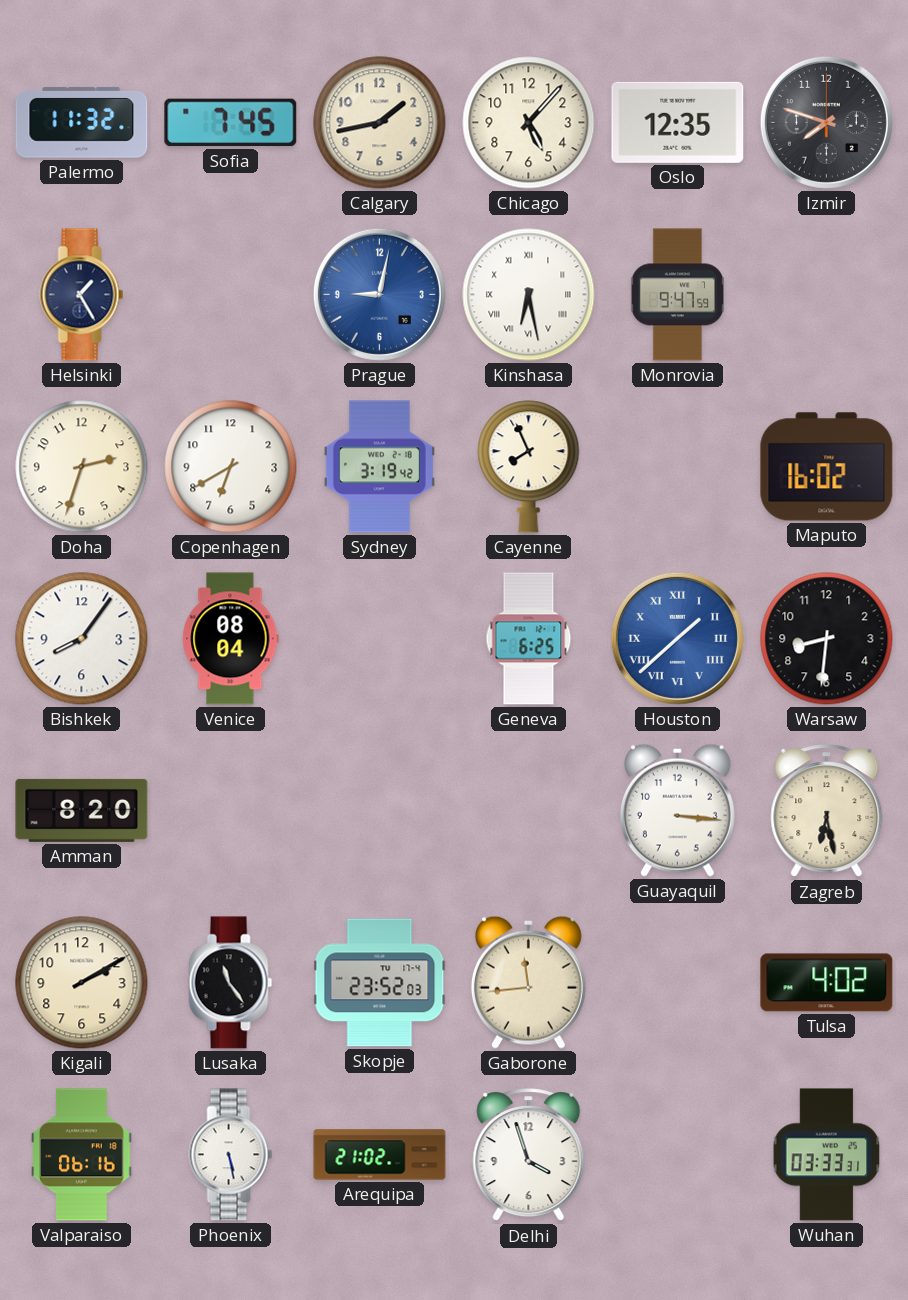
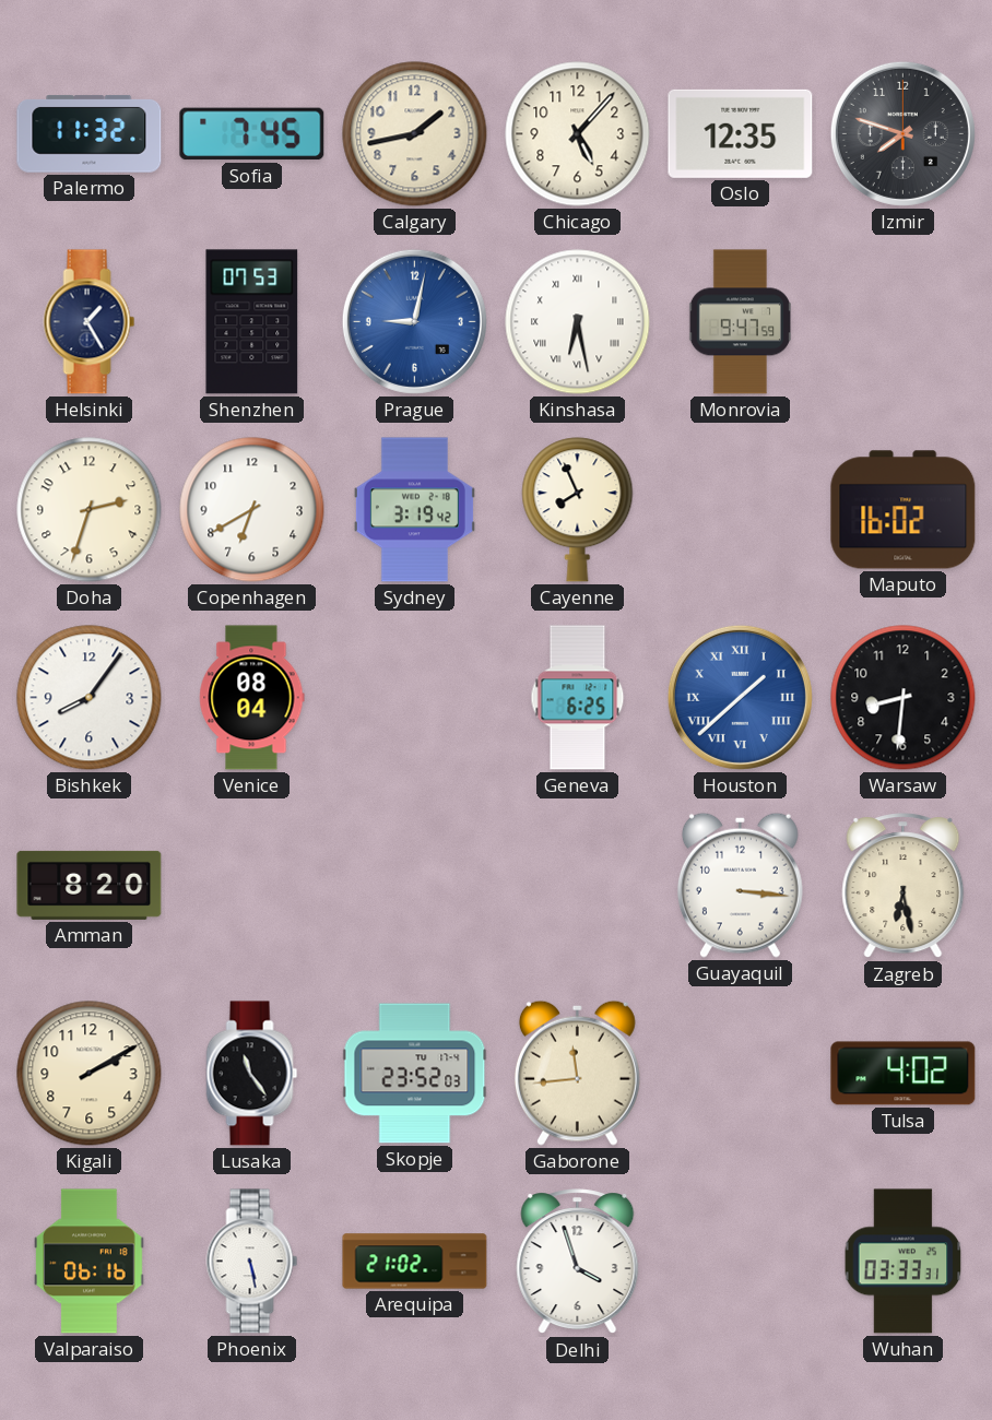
Shenzhen: none -> 07:53 (252, 322)
